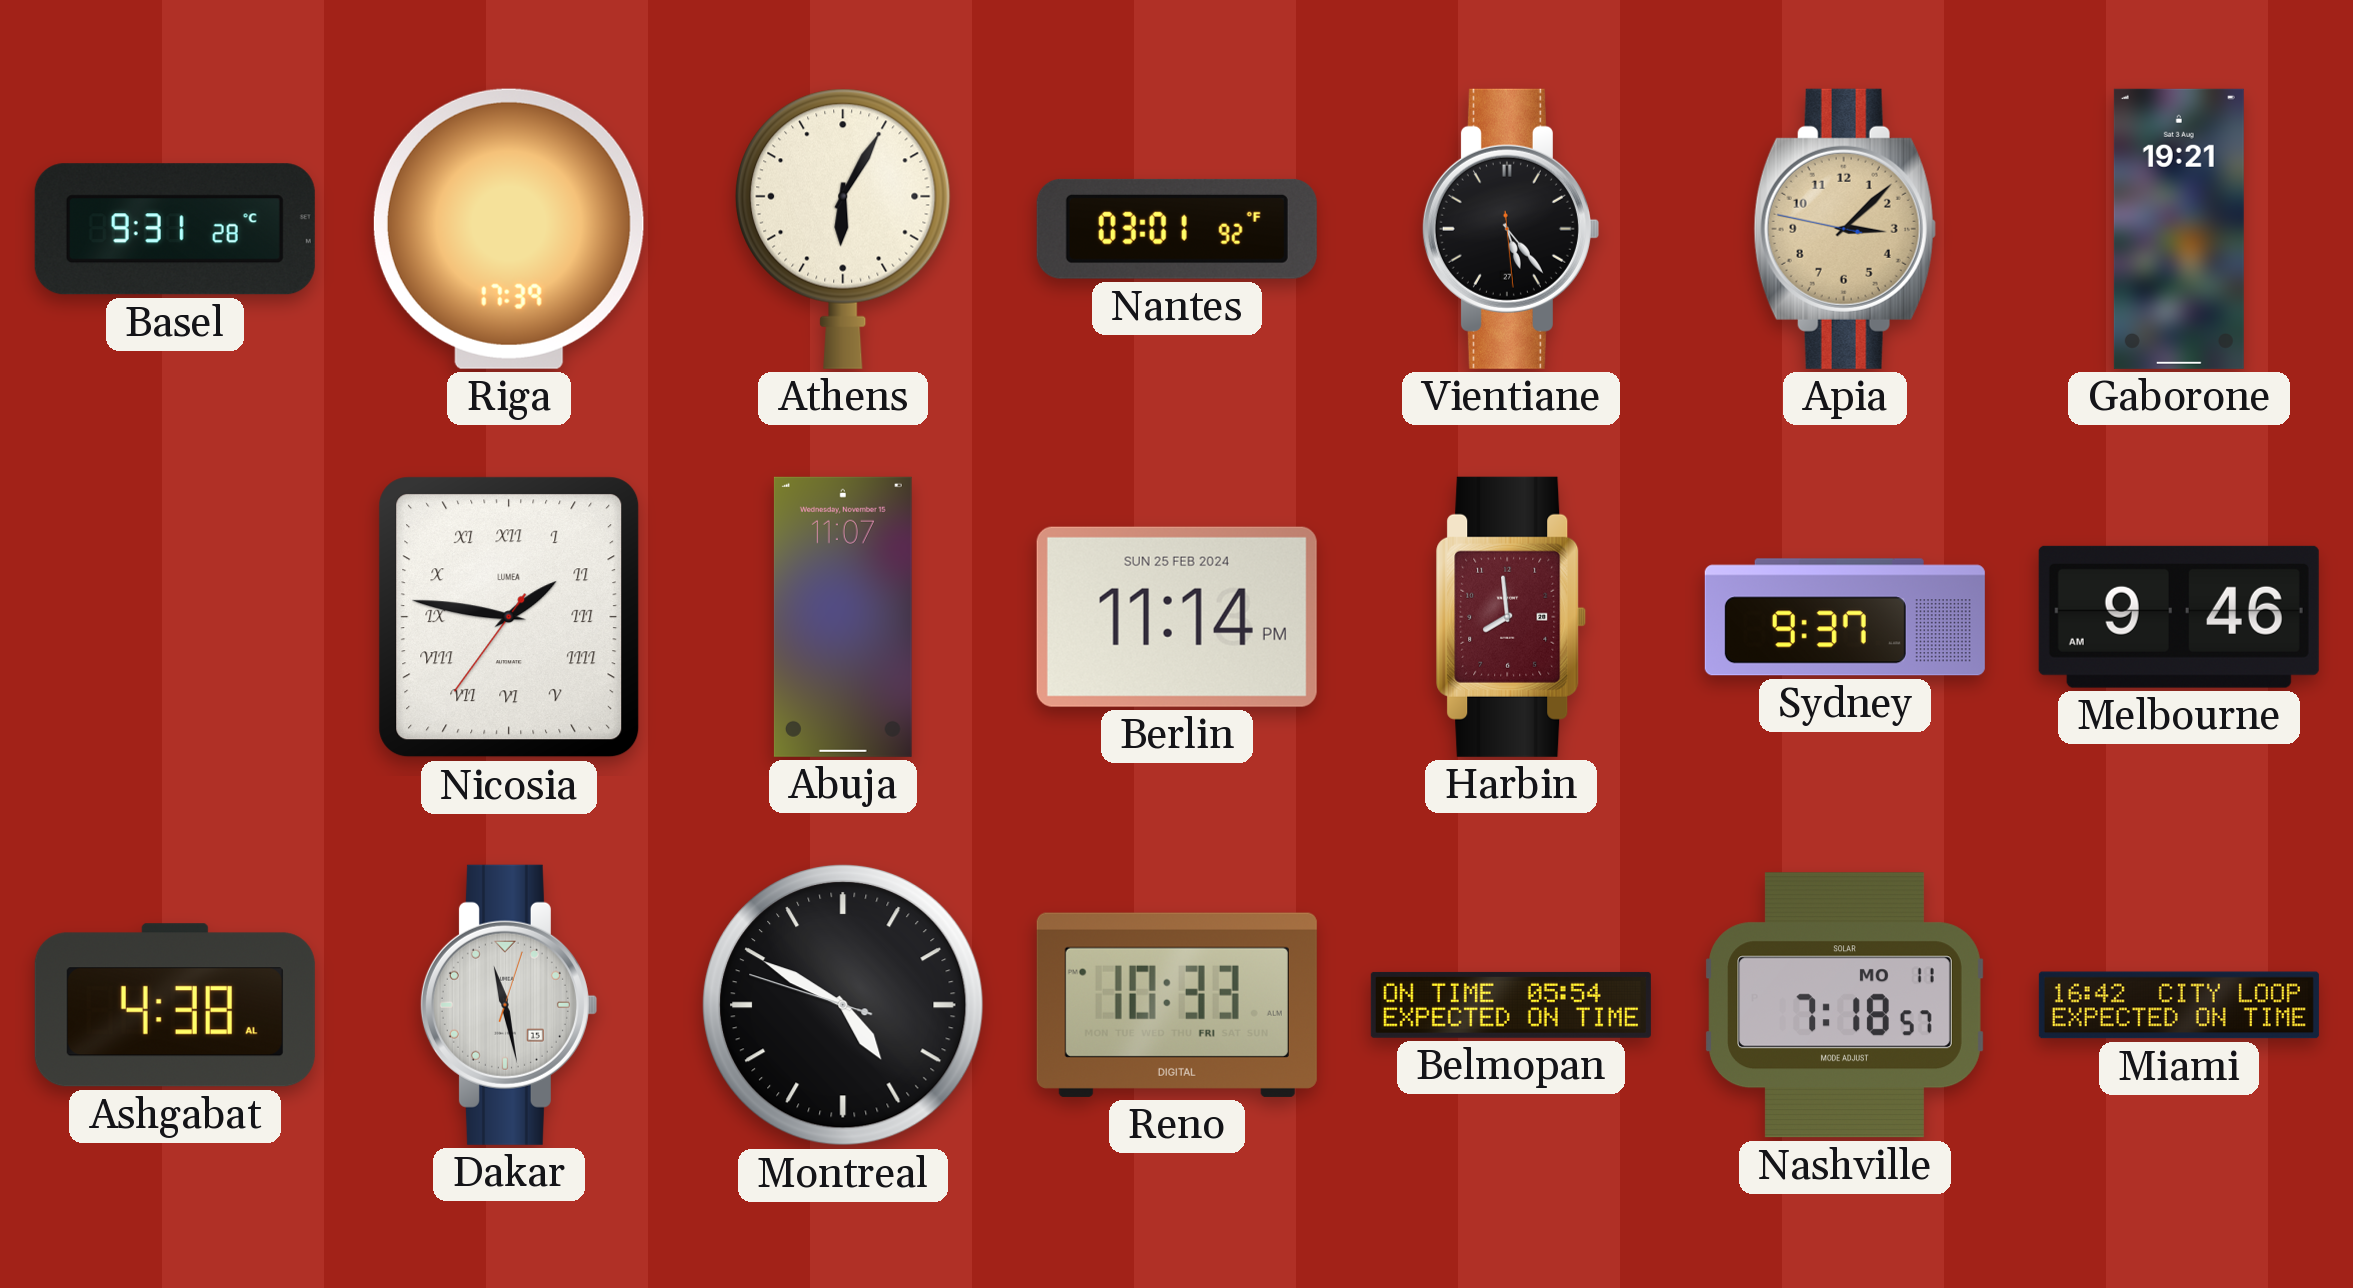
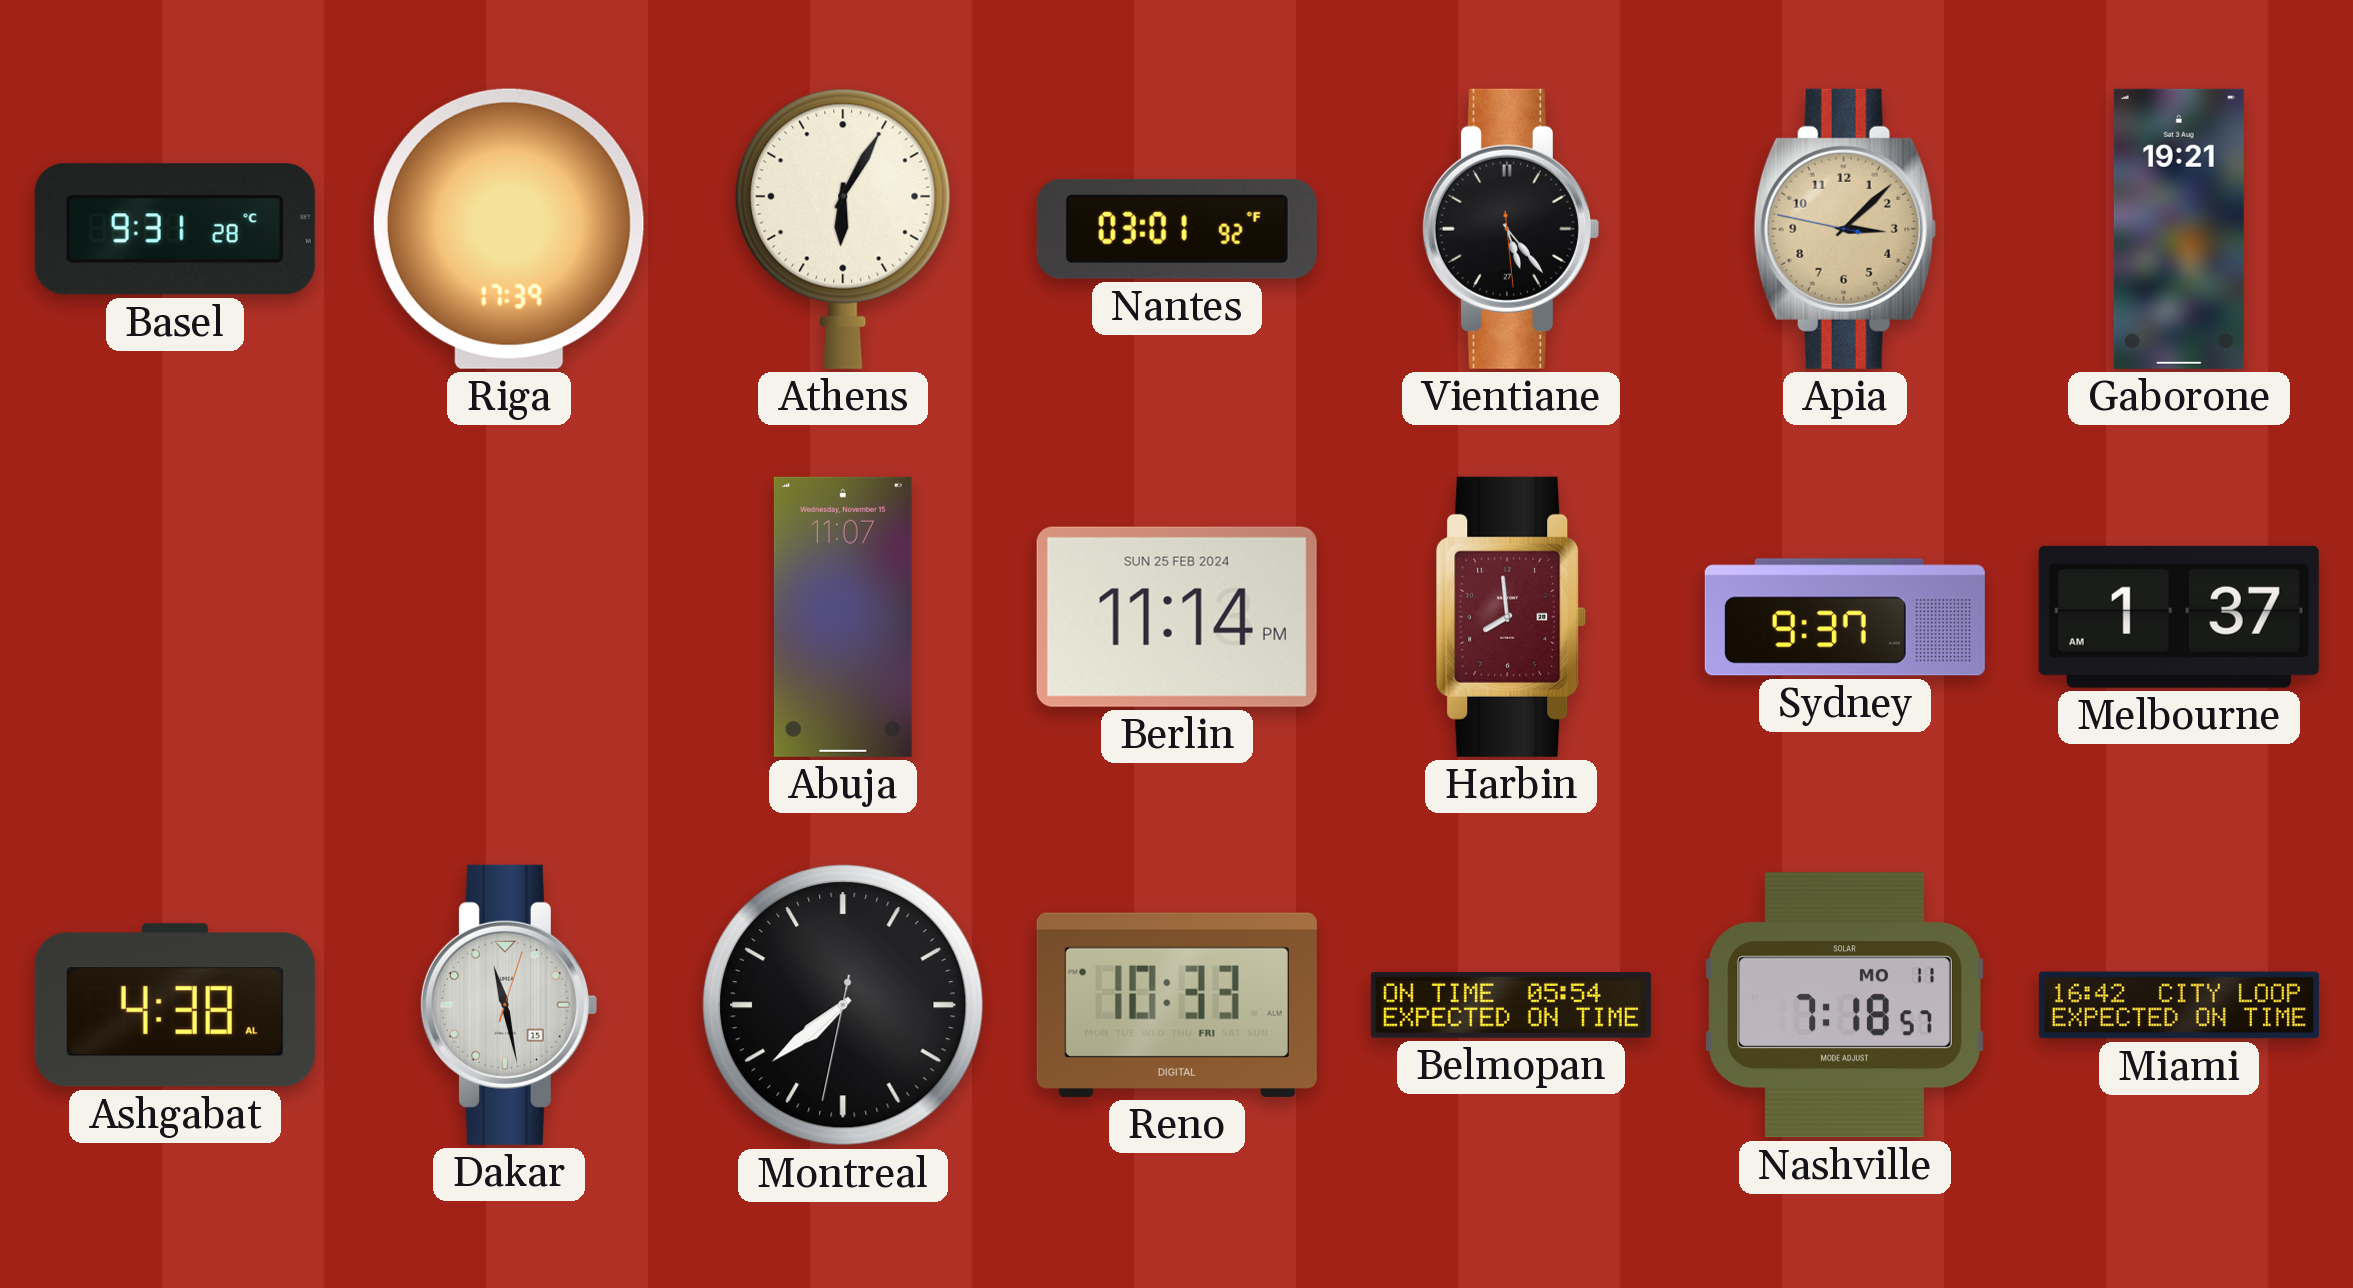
Nicosia: 1:46 -> none (509, 617)
Melbourne: 9:46 -> 1:37 (2179, 617)
Montreal: 4:49 -> 7:38 (843, 1005)
